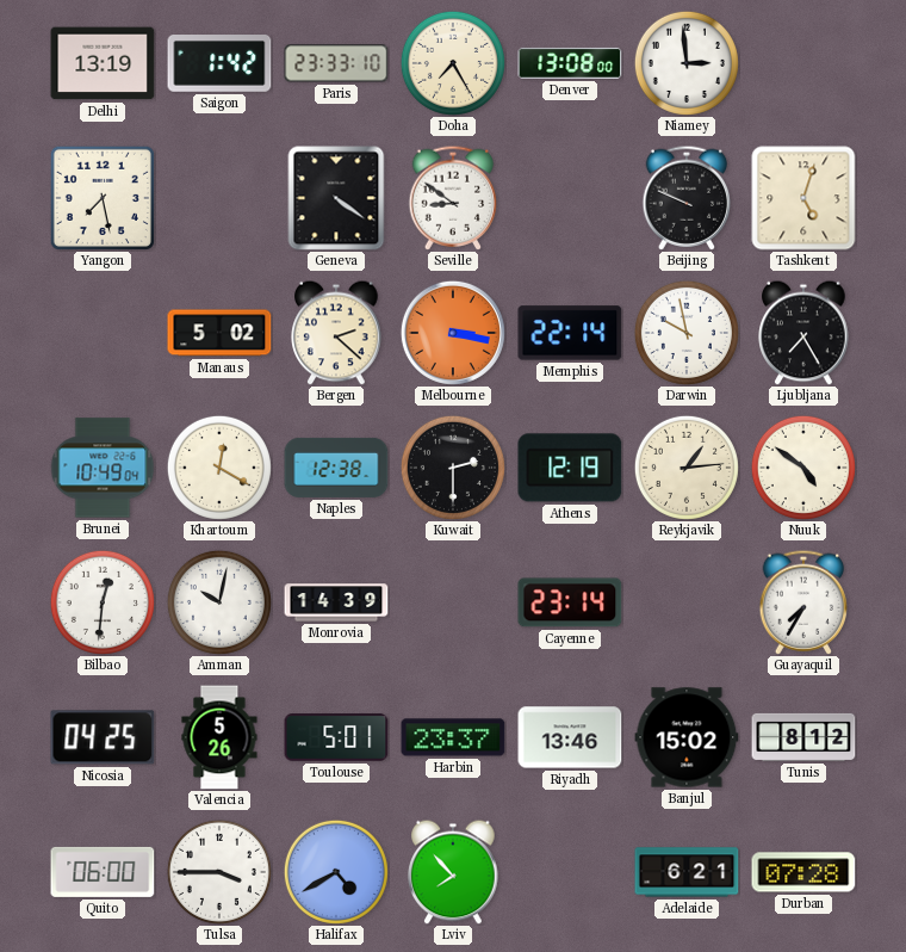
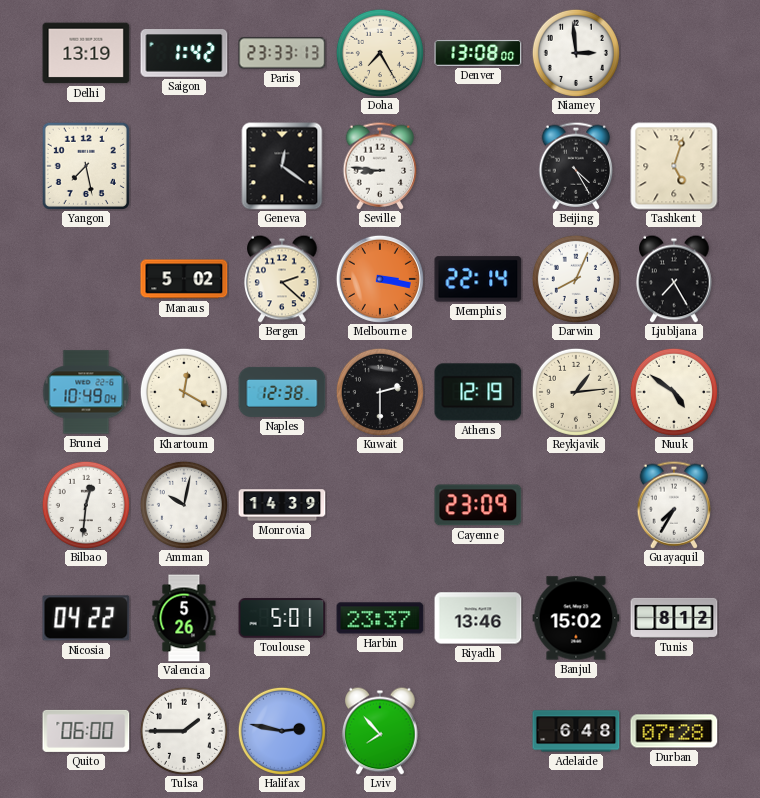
Paris: 23:33:10 -> 23:33:13 (282, 53)
Geneva: 4:21 -> 12:21 (282, 166)
Seville: 8:51 -> 8:46 (380, 166)
Beijing: 9:49 -> 4:25 (576, 166)
Darwin: 9:58 -> 8:04 (576, 279)
Cayenne: 23:14 -> 23:09 (478, 505)
Nicosia: 04:25 -> 04:22 (86, 618)
Tulsa: 3:45 -> 1:45 (184, 731)
Halifax: 4:40 -> 2:47 (282, 731)
Adelaide: 6:21 -> 6:48 (576, 731)
